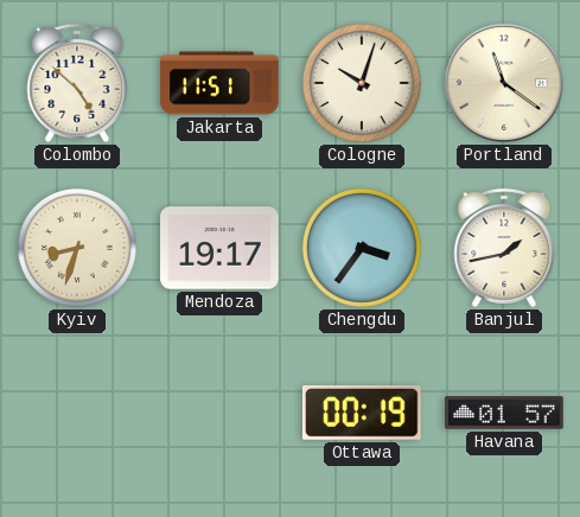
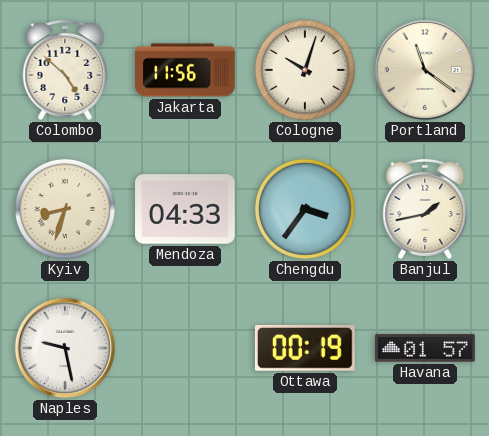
Jakarta: 11:51 -> 11:56 (185, 70)
Mendoza: 19:17 -> 04:33 (185, 209)
Naples: none -> 9:28 (65, 348)
